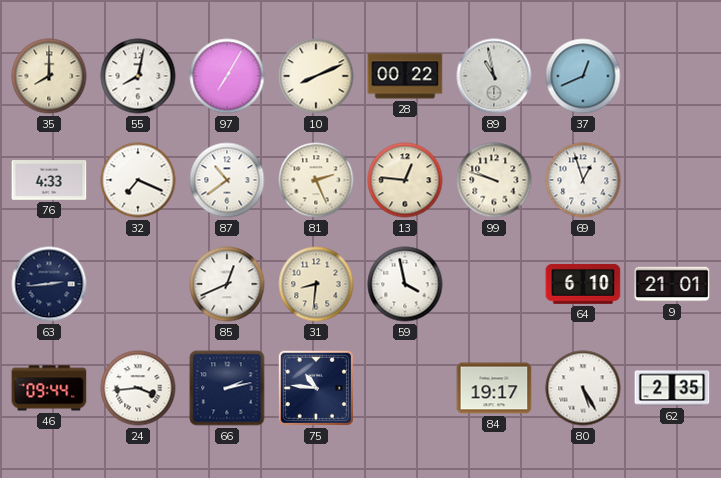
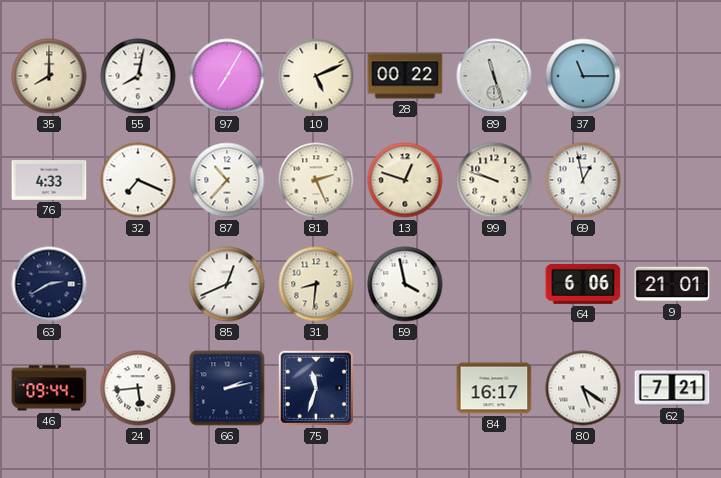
10: 8:11 -> 5:11 (316, 76)
89: 10:58 -> 11:27 (494, 76)
37: 12:41 -> 11:15 (583, 76)
87: 10:39 -> 10:37 (227, 180)
13: 12:46 -> 12:48 (405, 180)
69: 12:57 -> 12:58 (583, 180)
63: 2:44 -> 2:40 (49, 284)
64: 6:10 -> 6:06 (583, 284)
24: 3:44 -> 5:44 (138, 388)
75: 10:46 -> 11:33 (316, 388)
84: 19:17 -> 16:17 (494, 388)
80: 5:25 -> 5:21 (583, 388)
62: 2:35 -> 7:21 (672, 388)
